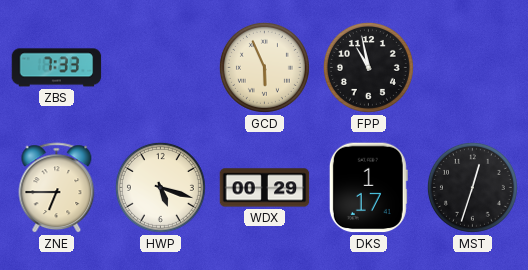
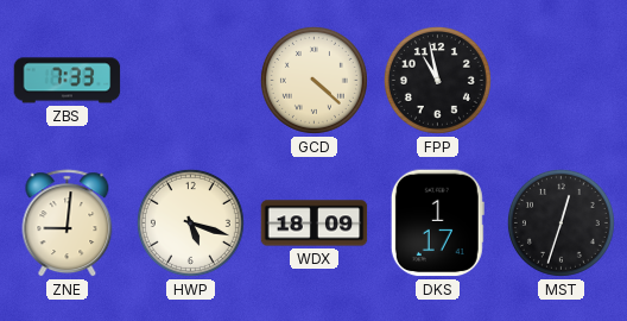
GCD: 5:56 -> 4:22 (313, 80)
ZNE: 6:45 -> 9:01 (68, 224)
WDX: 00:29 -> 18:09 (315, 224)
